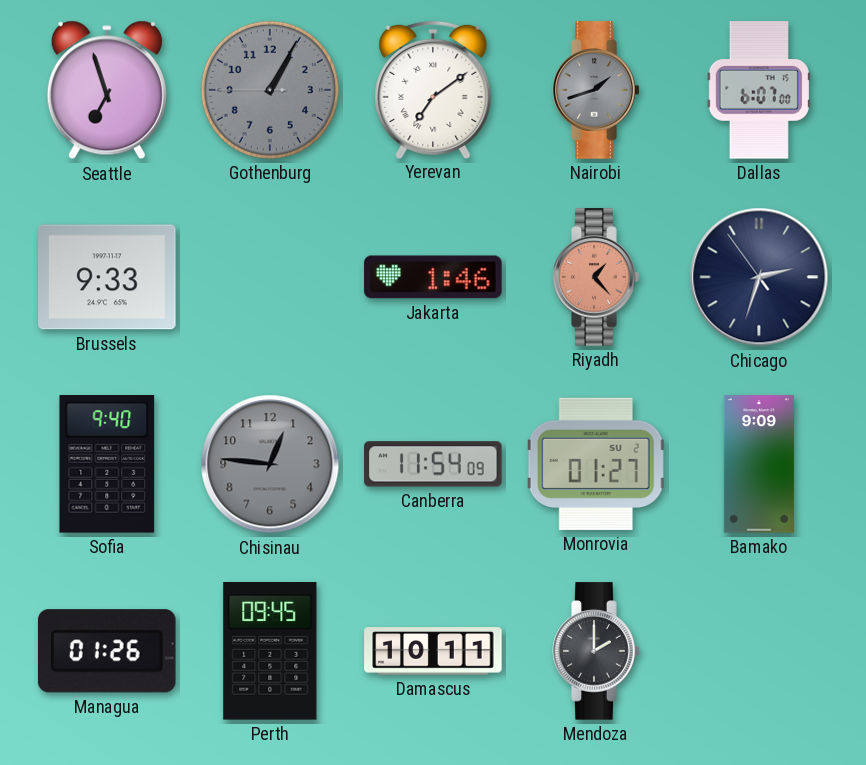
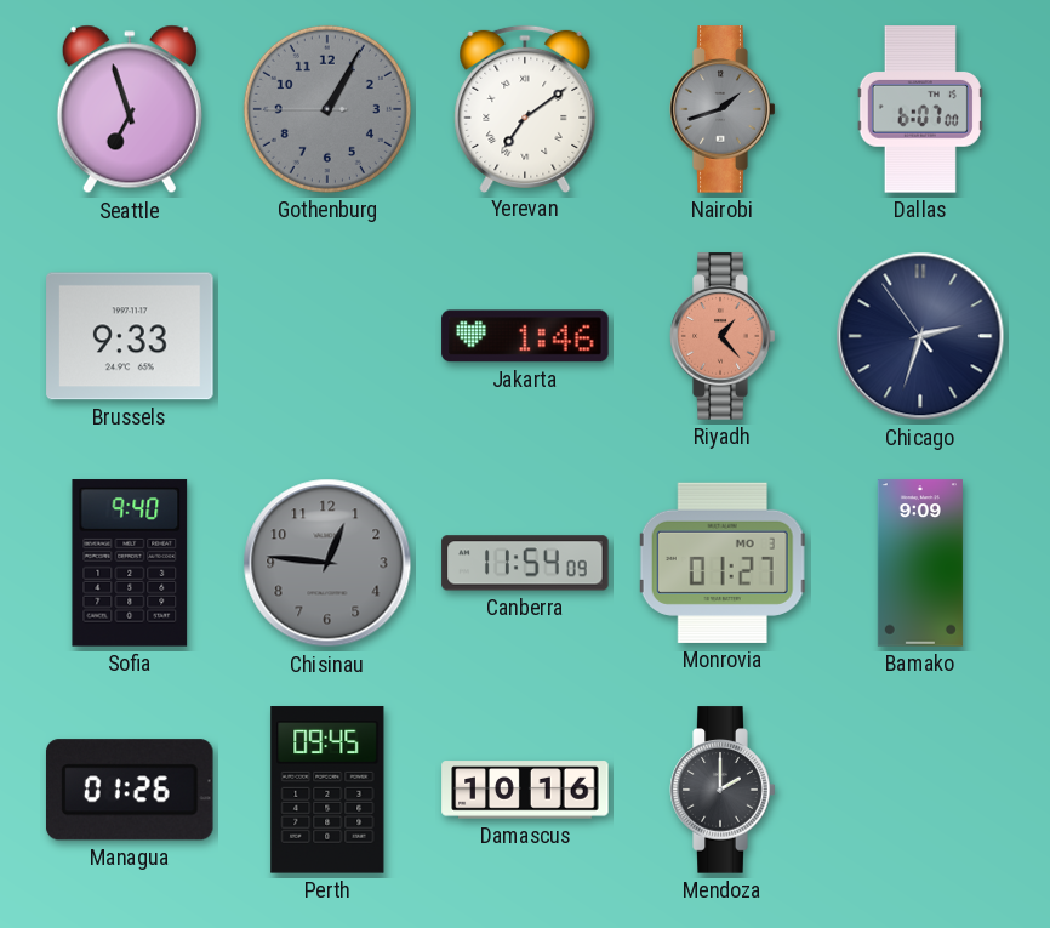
Monrovia date: SU 2 -> MO 3 (723, 563)
Damascus: 10:11 -> 10:16 (525, 790)
